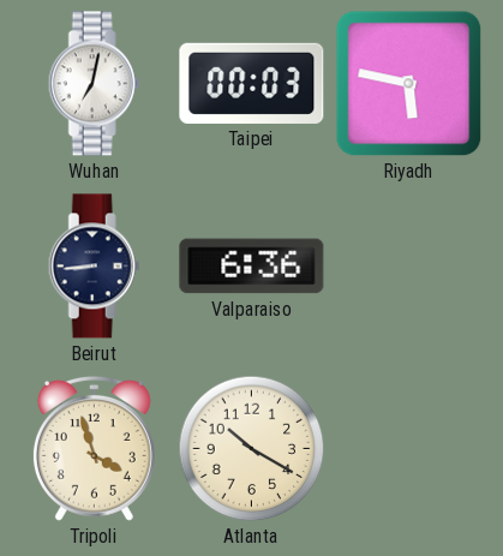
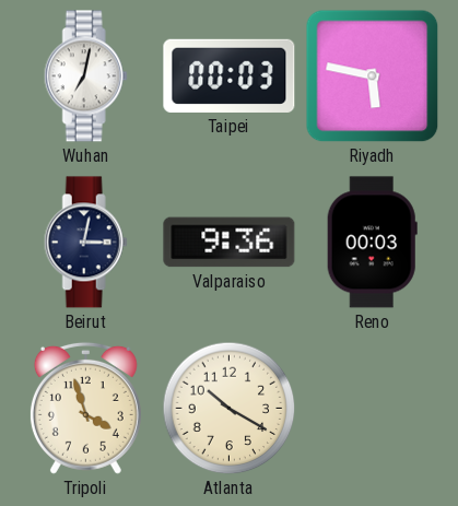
Beirut: 8:44 -> 3:02 (85, 243)
Valparaiso: 6:36 -> 9:36 (230, 243)
Reno: none -> 00:03 (372, 243)
